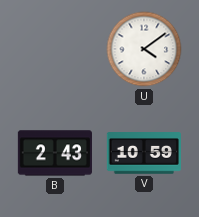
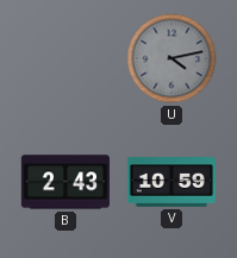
U: 4:09 -> 4:13 (171, 58)
U dial: white -> grey (171, 58)
